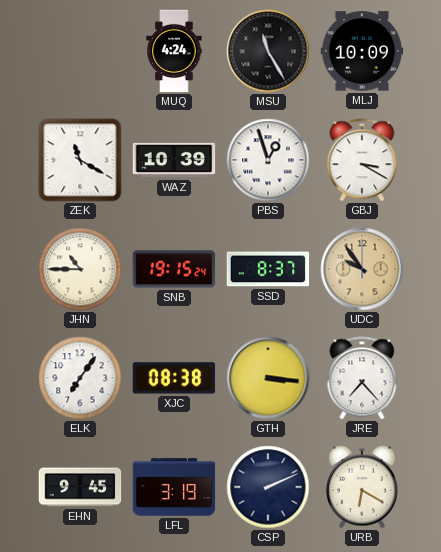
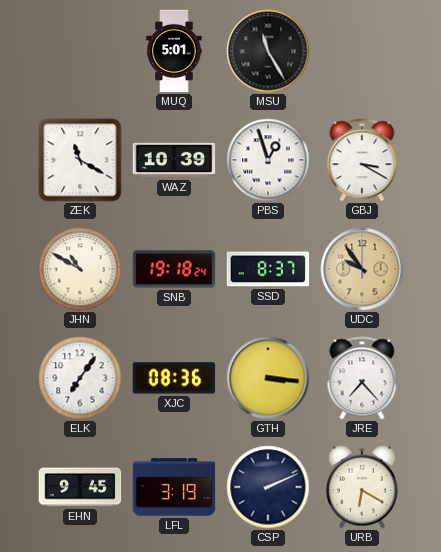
MUQ: 4:24 -> 5:01 (174, 51)
MLJ: 10:09 -> none (362, 51)
JHN: 10:45 -> 10:50 (80, 269)
SNB: 19:15 -> 19:18 (174, 269)
XJC: 08:38 -> 08:36 (174, 378)
